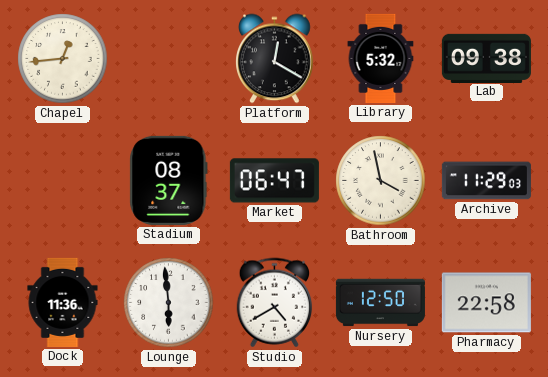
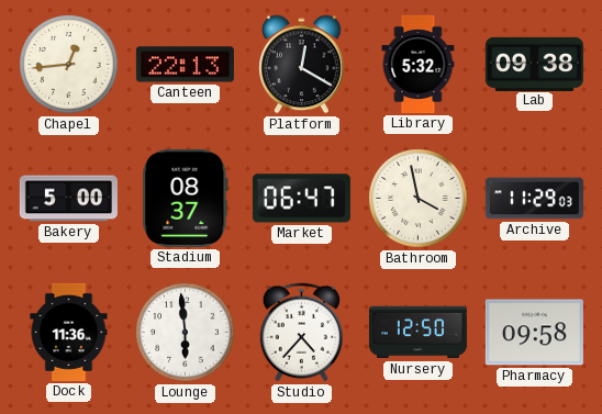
Canteen: none -> 22:13 (185, 65)
Bakery: none -> 5:00 (68, 199)
Studio: 4:40 -> 4:37 (302, 333)
Pharmacy: 22:58 -> 09:58 (534, 333)
